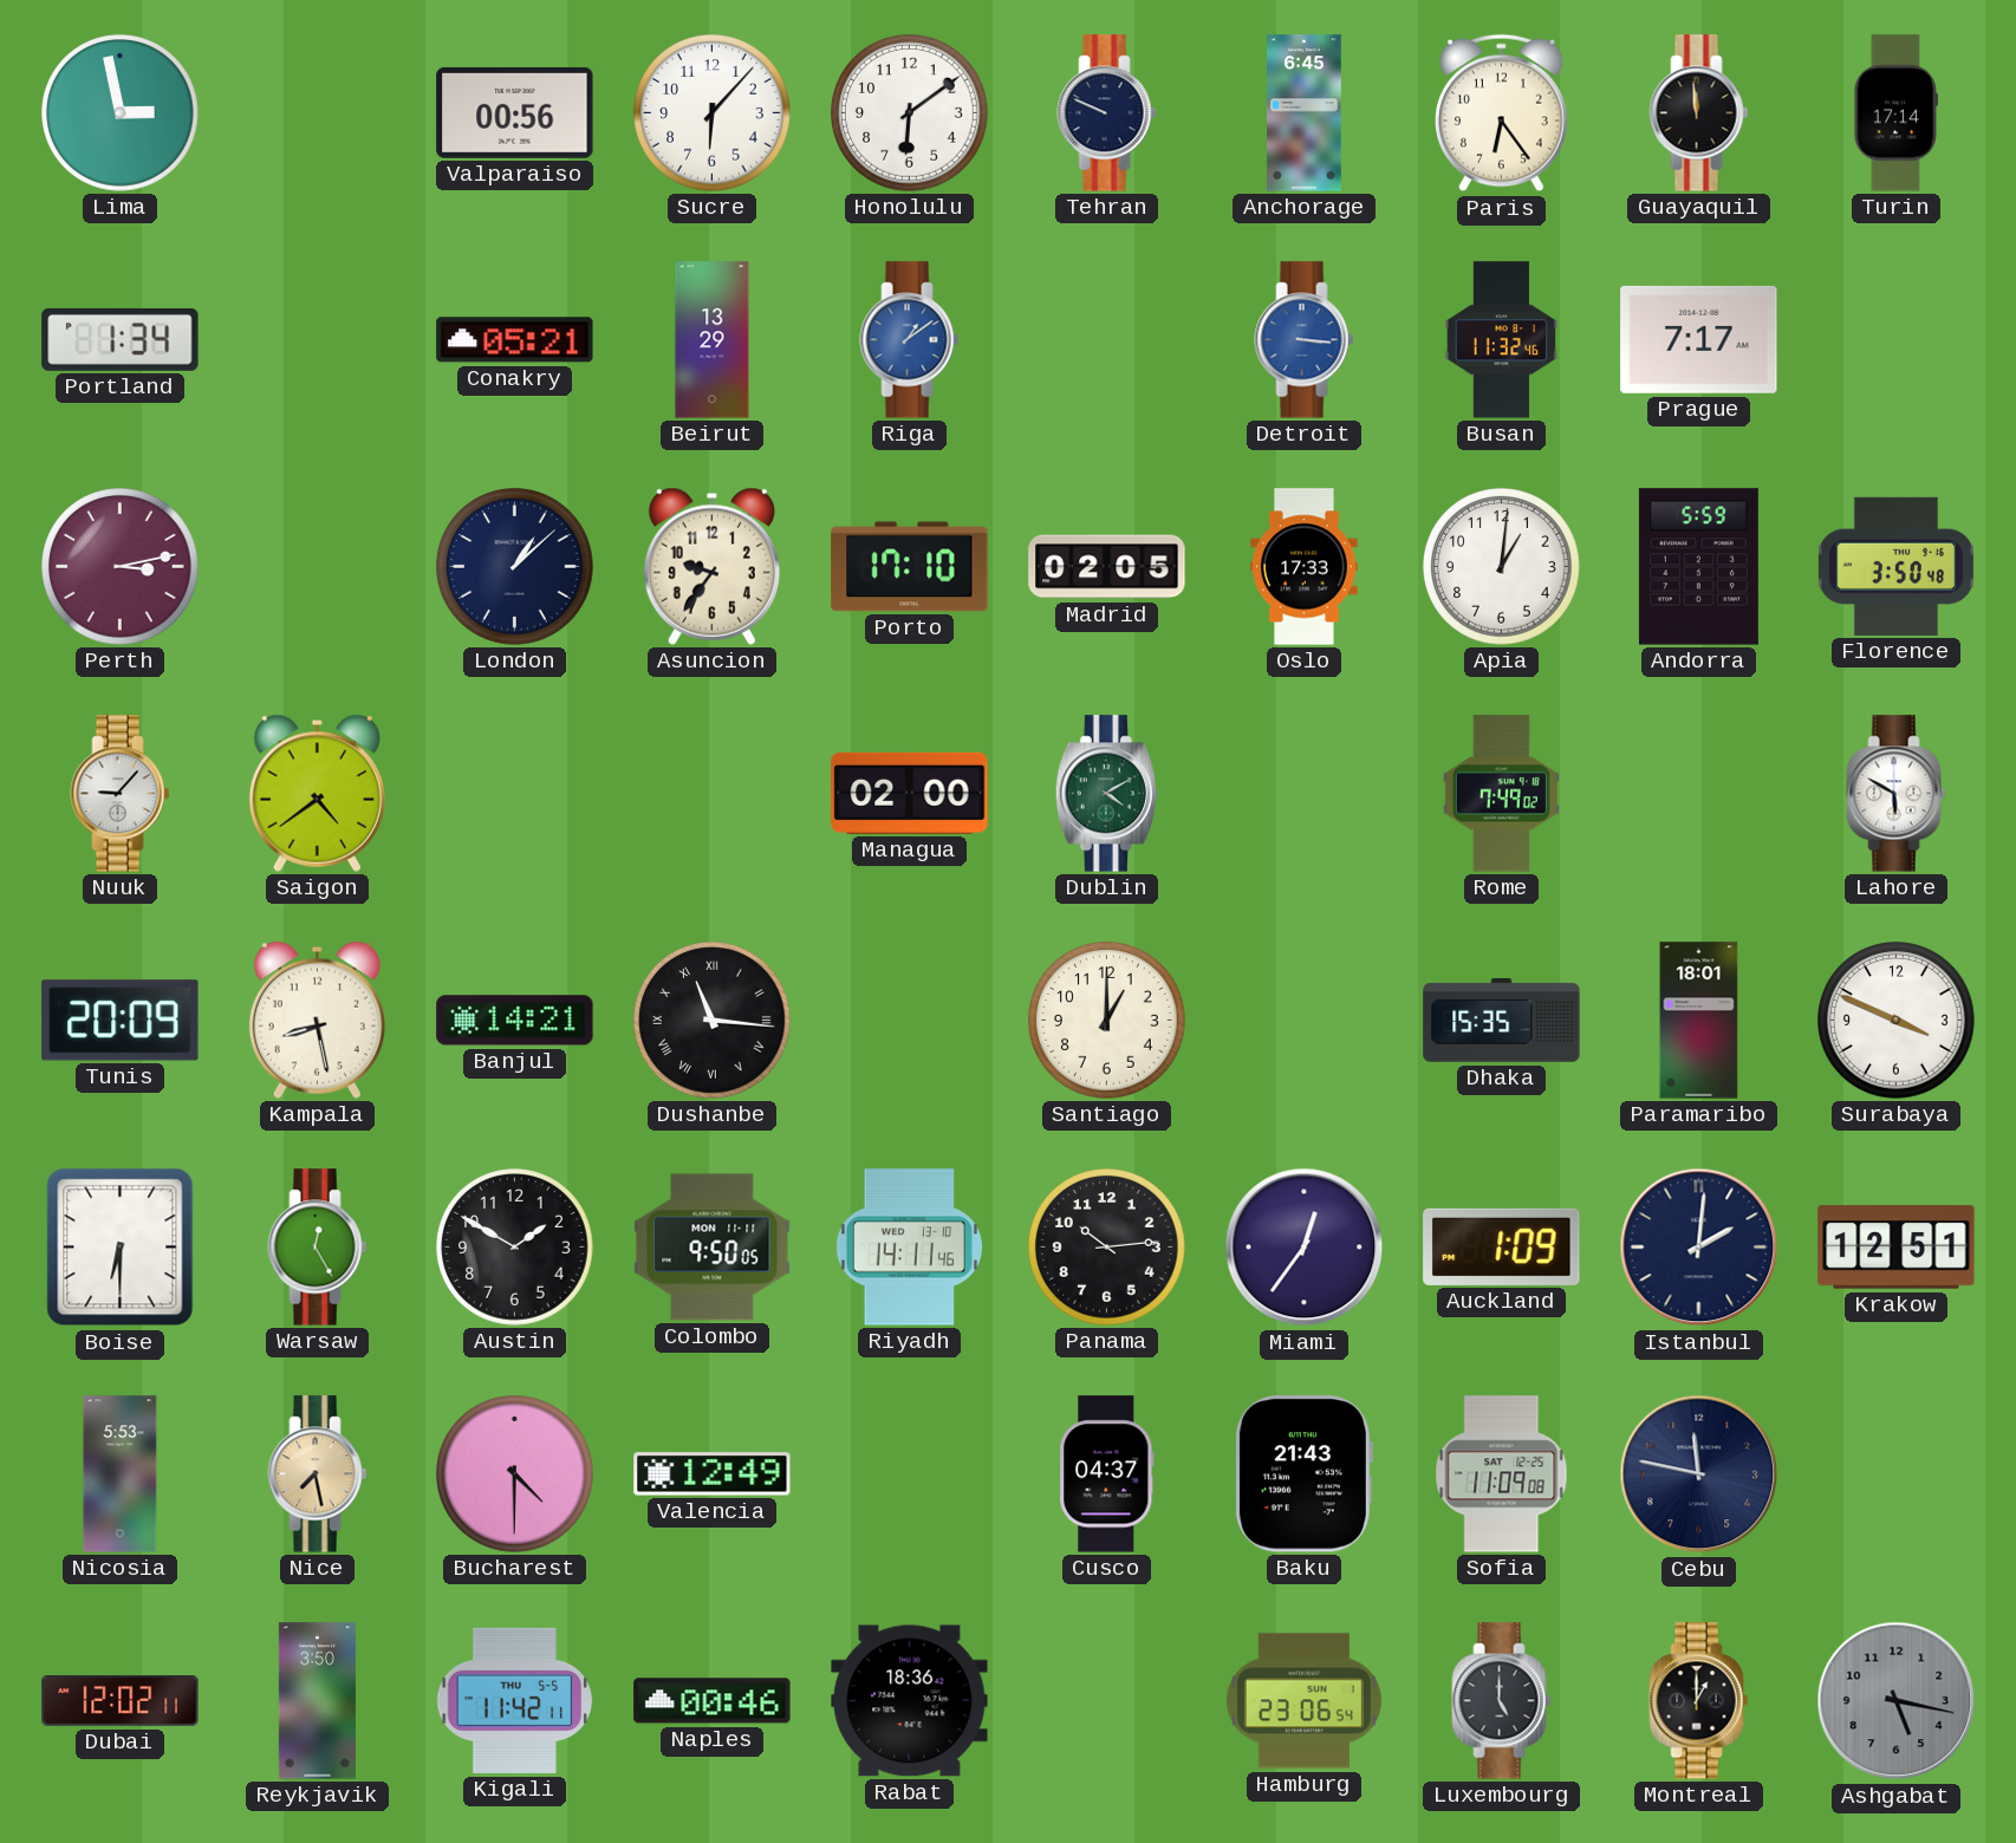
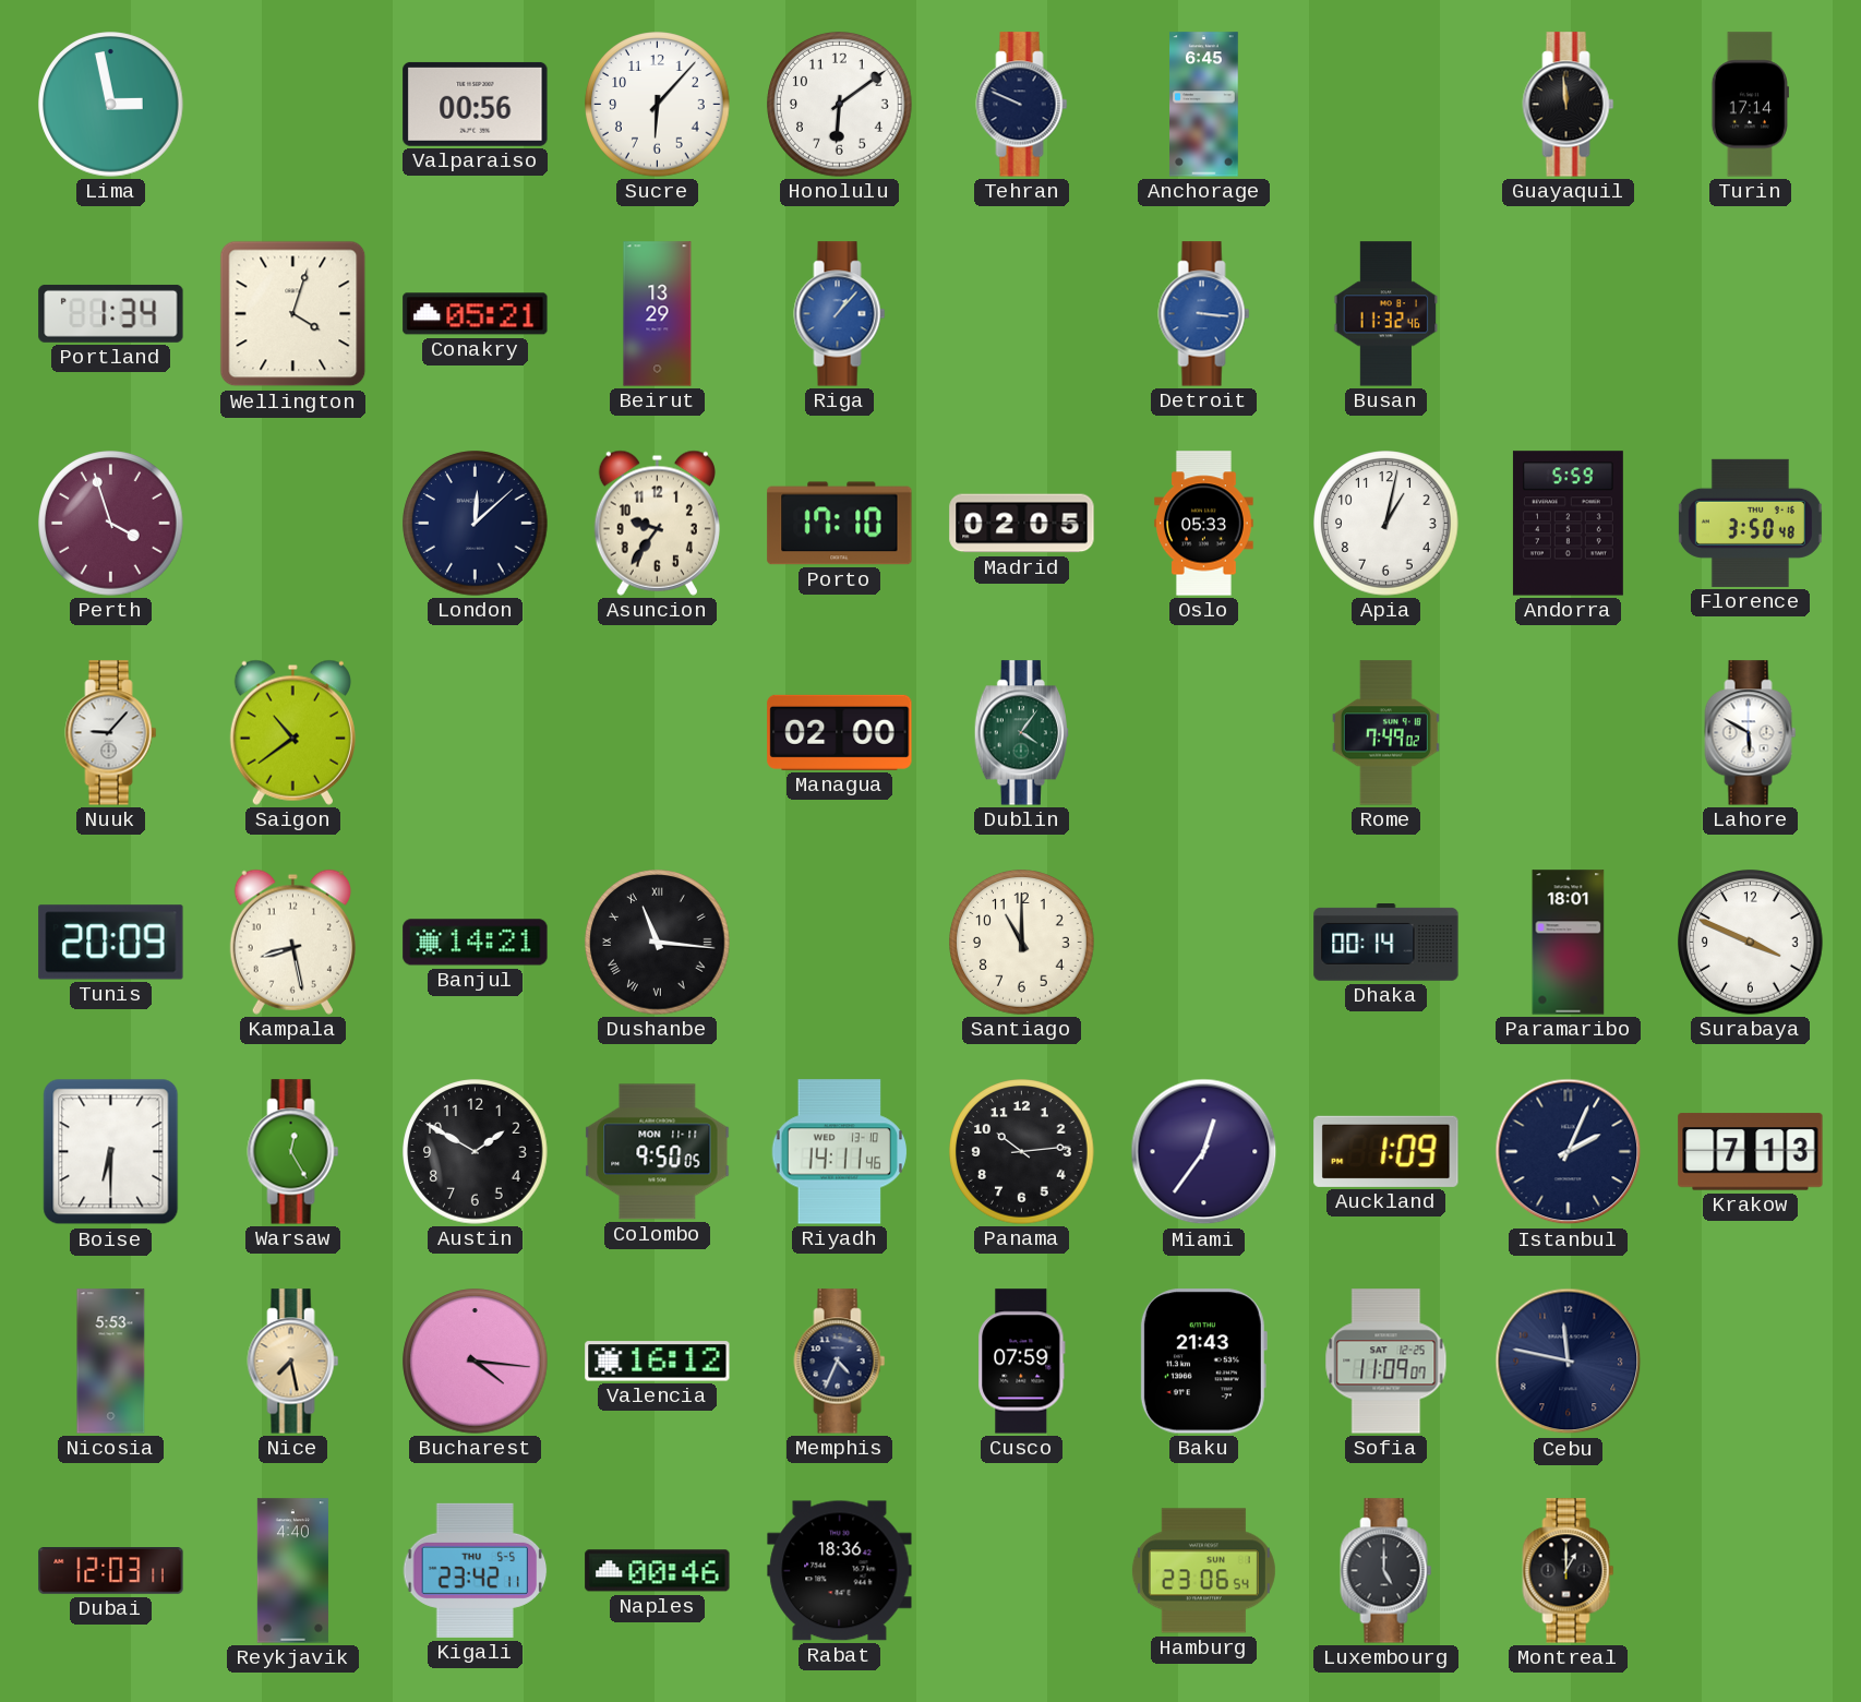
Paris: 6:24 -> none (1501, 113)
Wellington: none -> 4:03 (293, 314)
Riga: 1:09 -> 1:07 (840, 314)
Prague: 7:17 -> none (1699, 339)
Perth: 3:13 -> 3:57 (111, 524)
London: 1:08 -> 12:08 (476, 524)
Oslo: 17:33 -> 05:33 (1204, 524)
Apia: 1:01 -> 1:02 (1386, 524)
Saigon: 4:39 -> 10:39 (292, 732)
Dublin: 4:10 -> 4:06 (1021, 733)
Santiago: 1:00 -> 11:00 (1022, 943)
Dhaka: 15:35 -> 00:14 (1386, 943)
Istanbul: 2:01 -> 2:04 (1569, 1152)
Krakow: 12:51 -> 7:13 (1751, 1152)
Bucharest: 4:30 -> 4:16 (476, 1362)
Valencia: 12:49 -> 16:12 (658, 1362)
Memphis: none -> 4:34 (840, 1362)
Cusco: 04:37 -> 07:59 (1022, 1362)
Sofia: 11:09:08 -> 11:09:07 (1386, 1362)
Dubai: 12:02 -> 12:03 (111, 1571)
Reykjavik: 3:50 -> 4:40 (292, 1571)
Kigali: 11:42 -> 23:42 (476, 1570)
Ashgabat: 5:17 -> none (1897, 1701)
